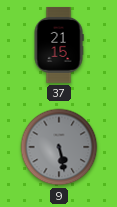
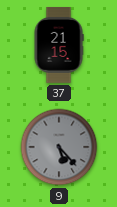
9: 5:28 -> 5:23 (59, 147)
